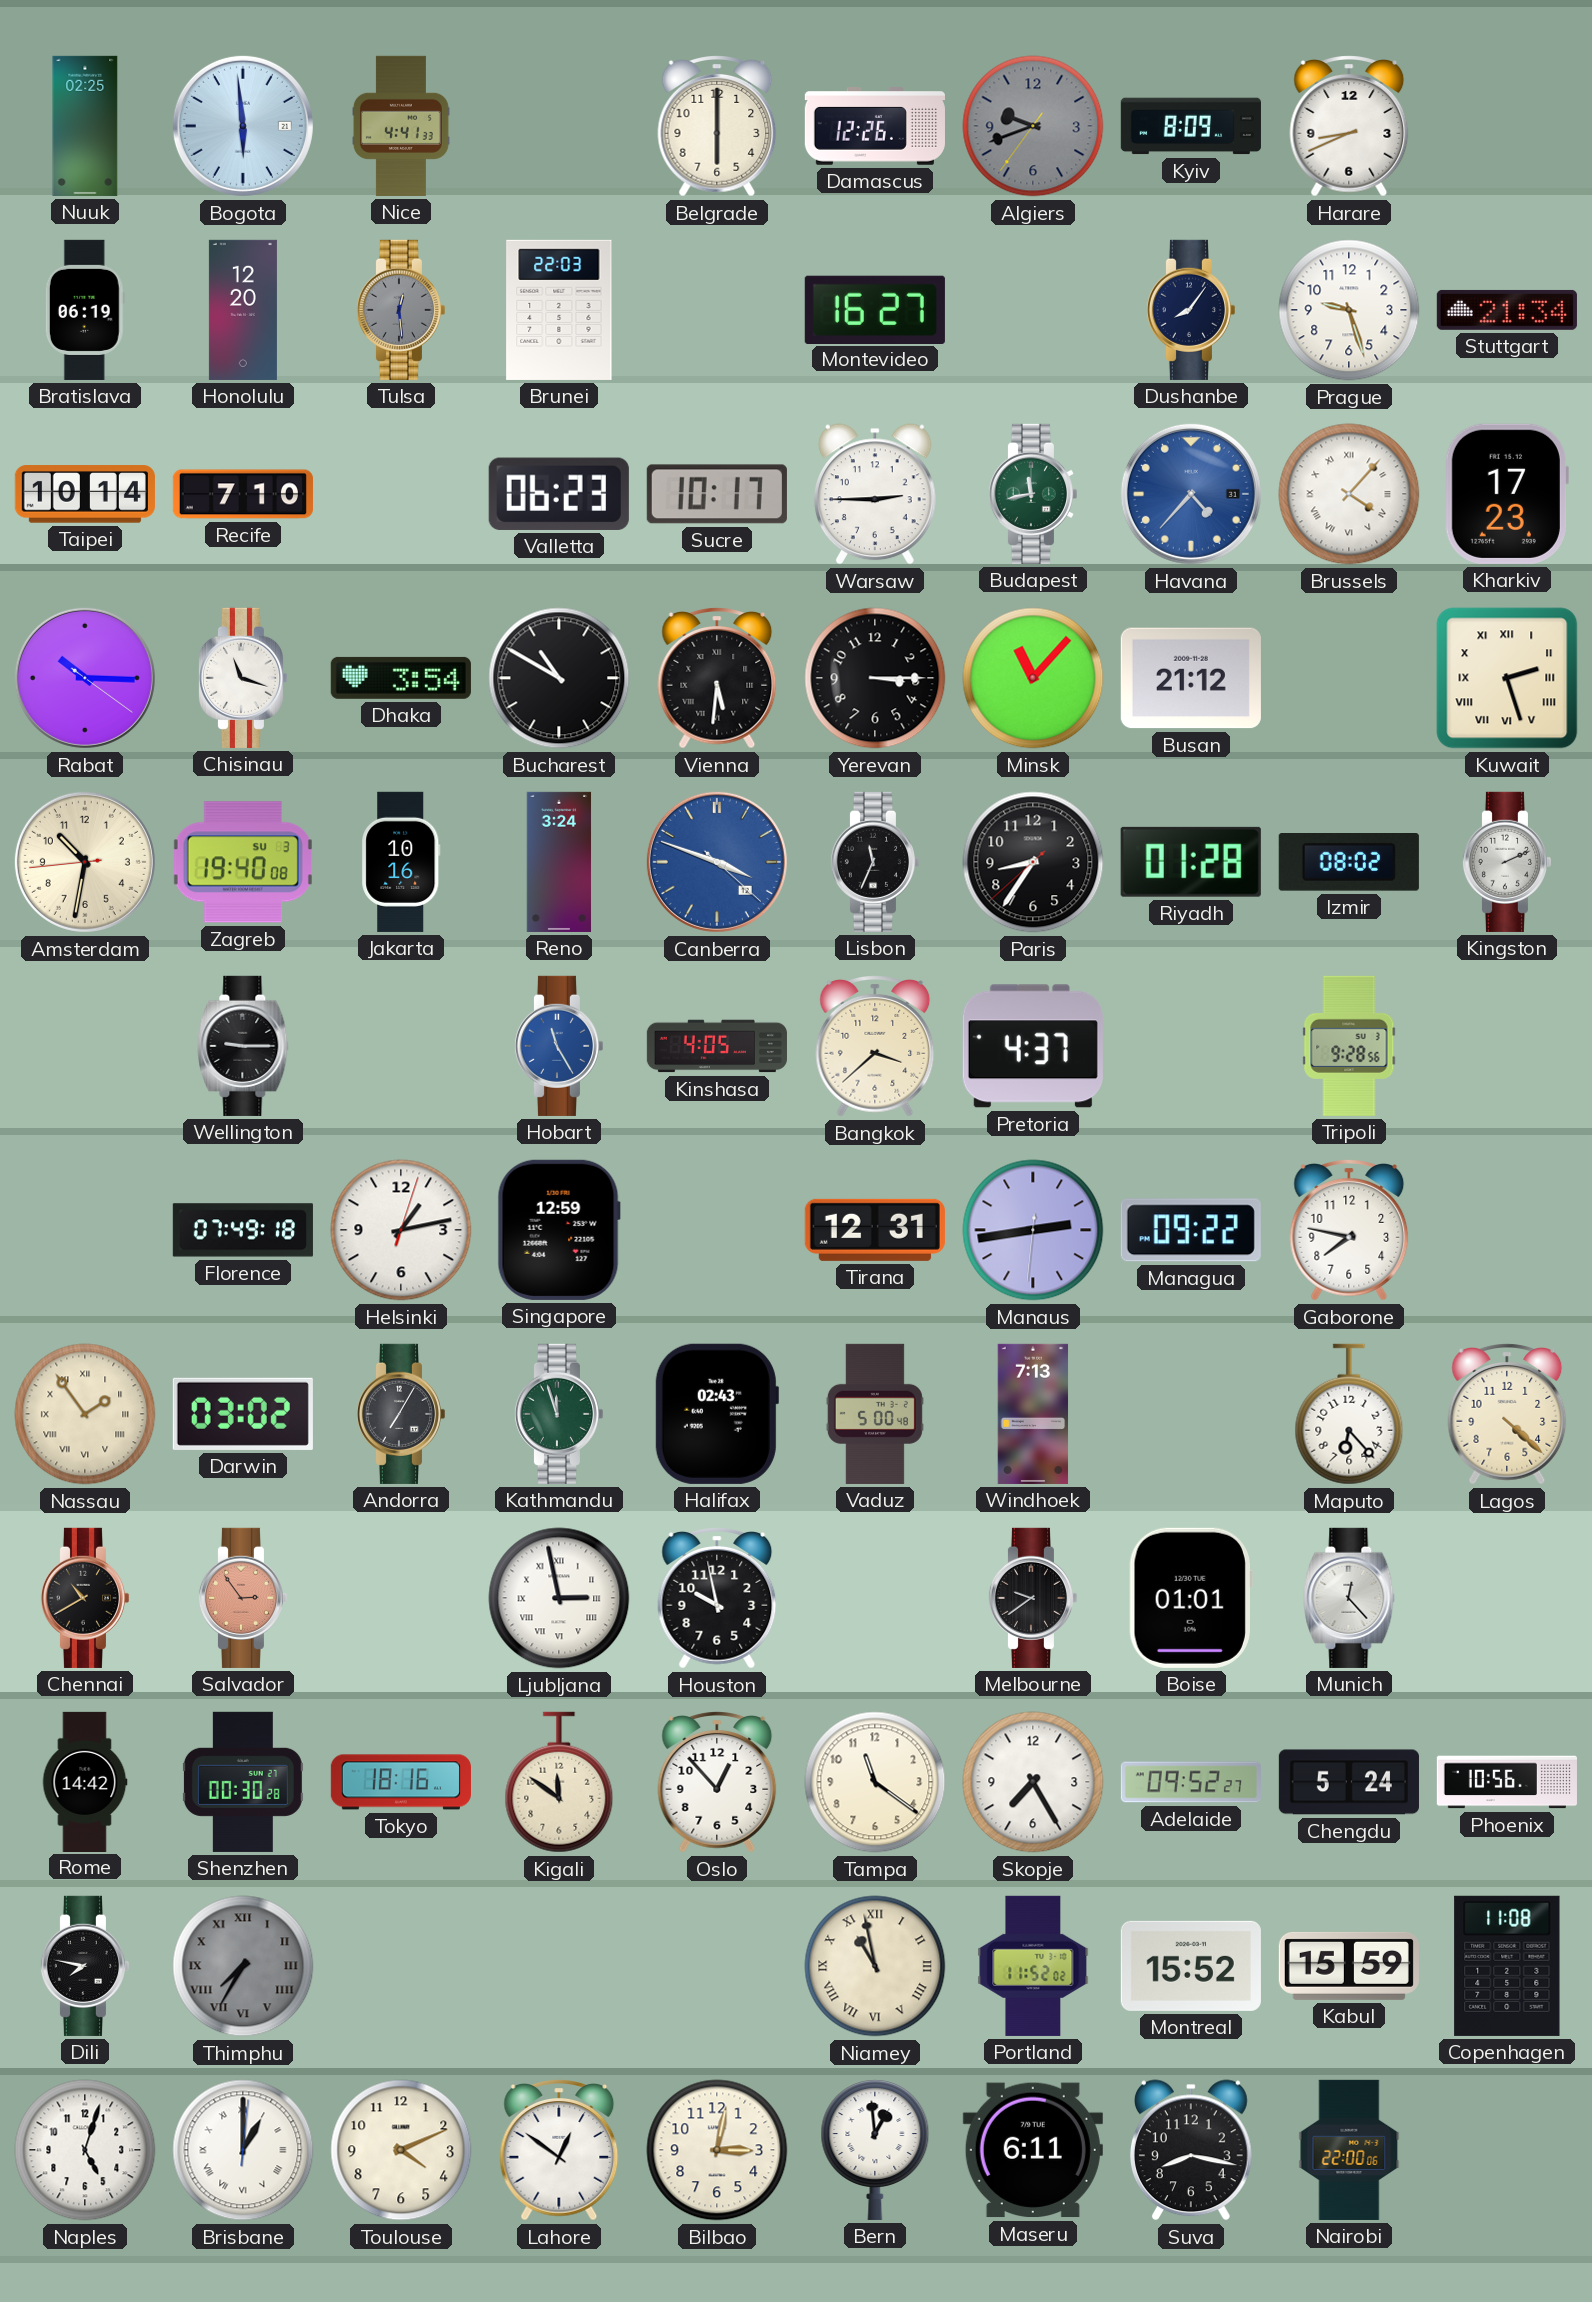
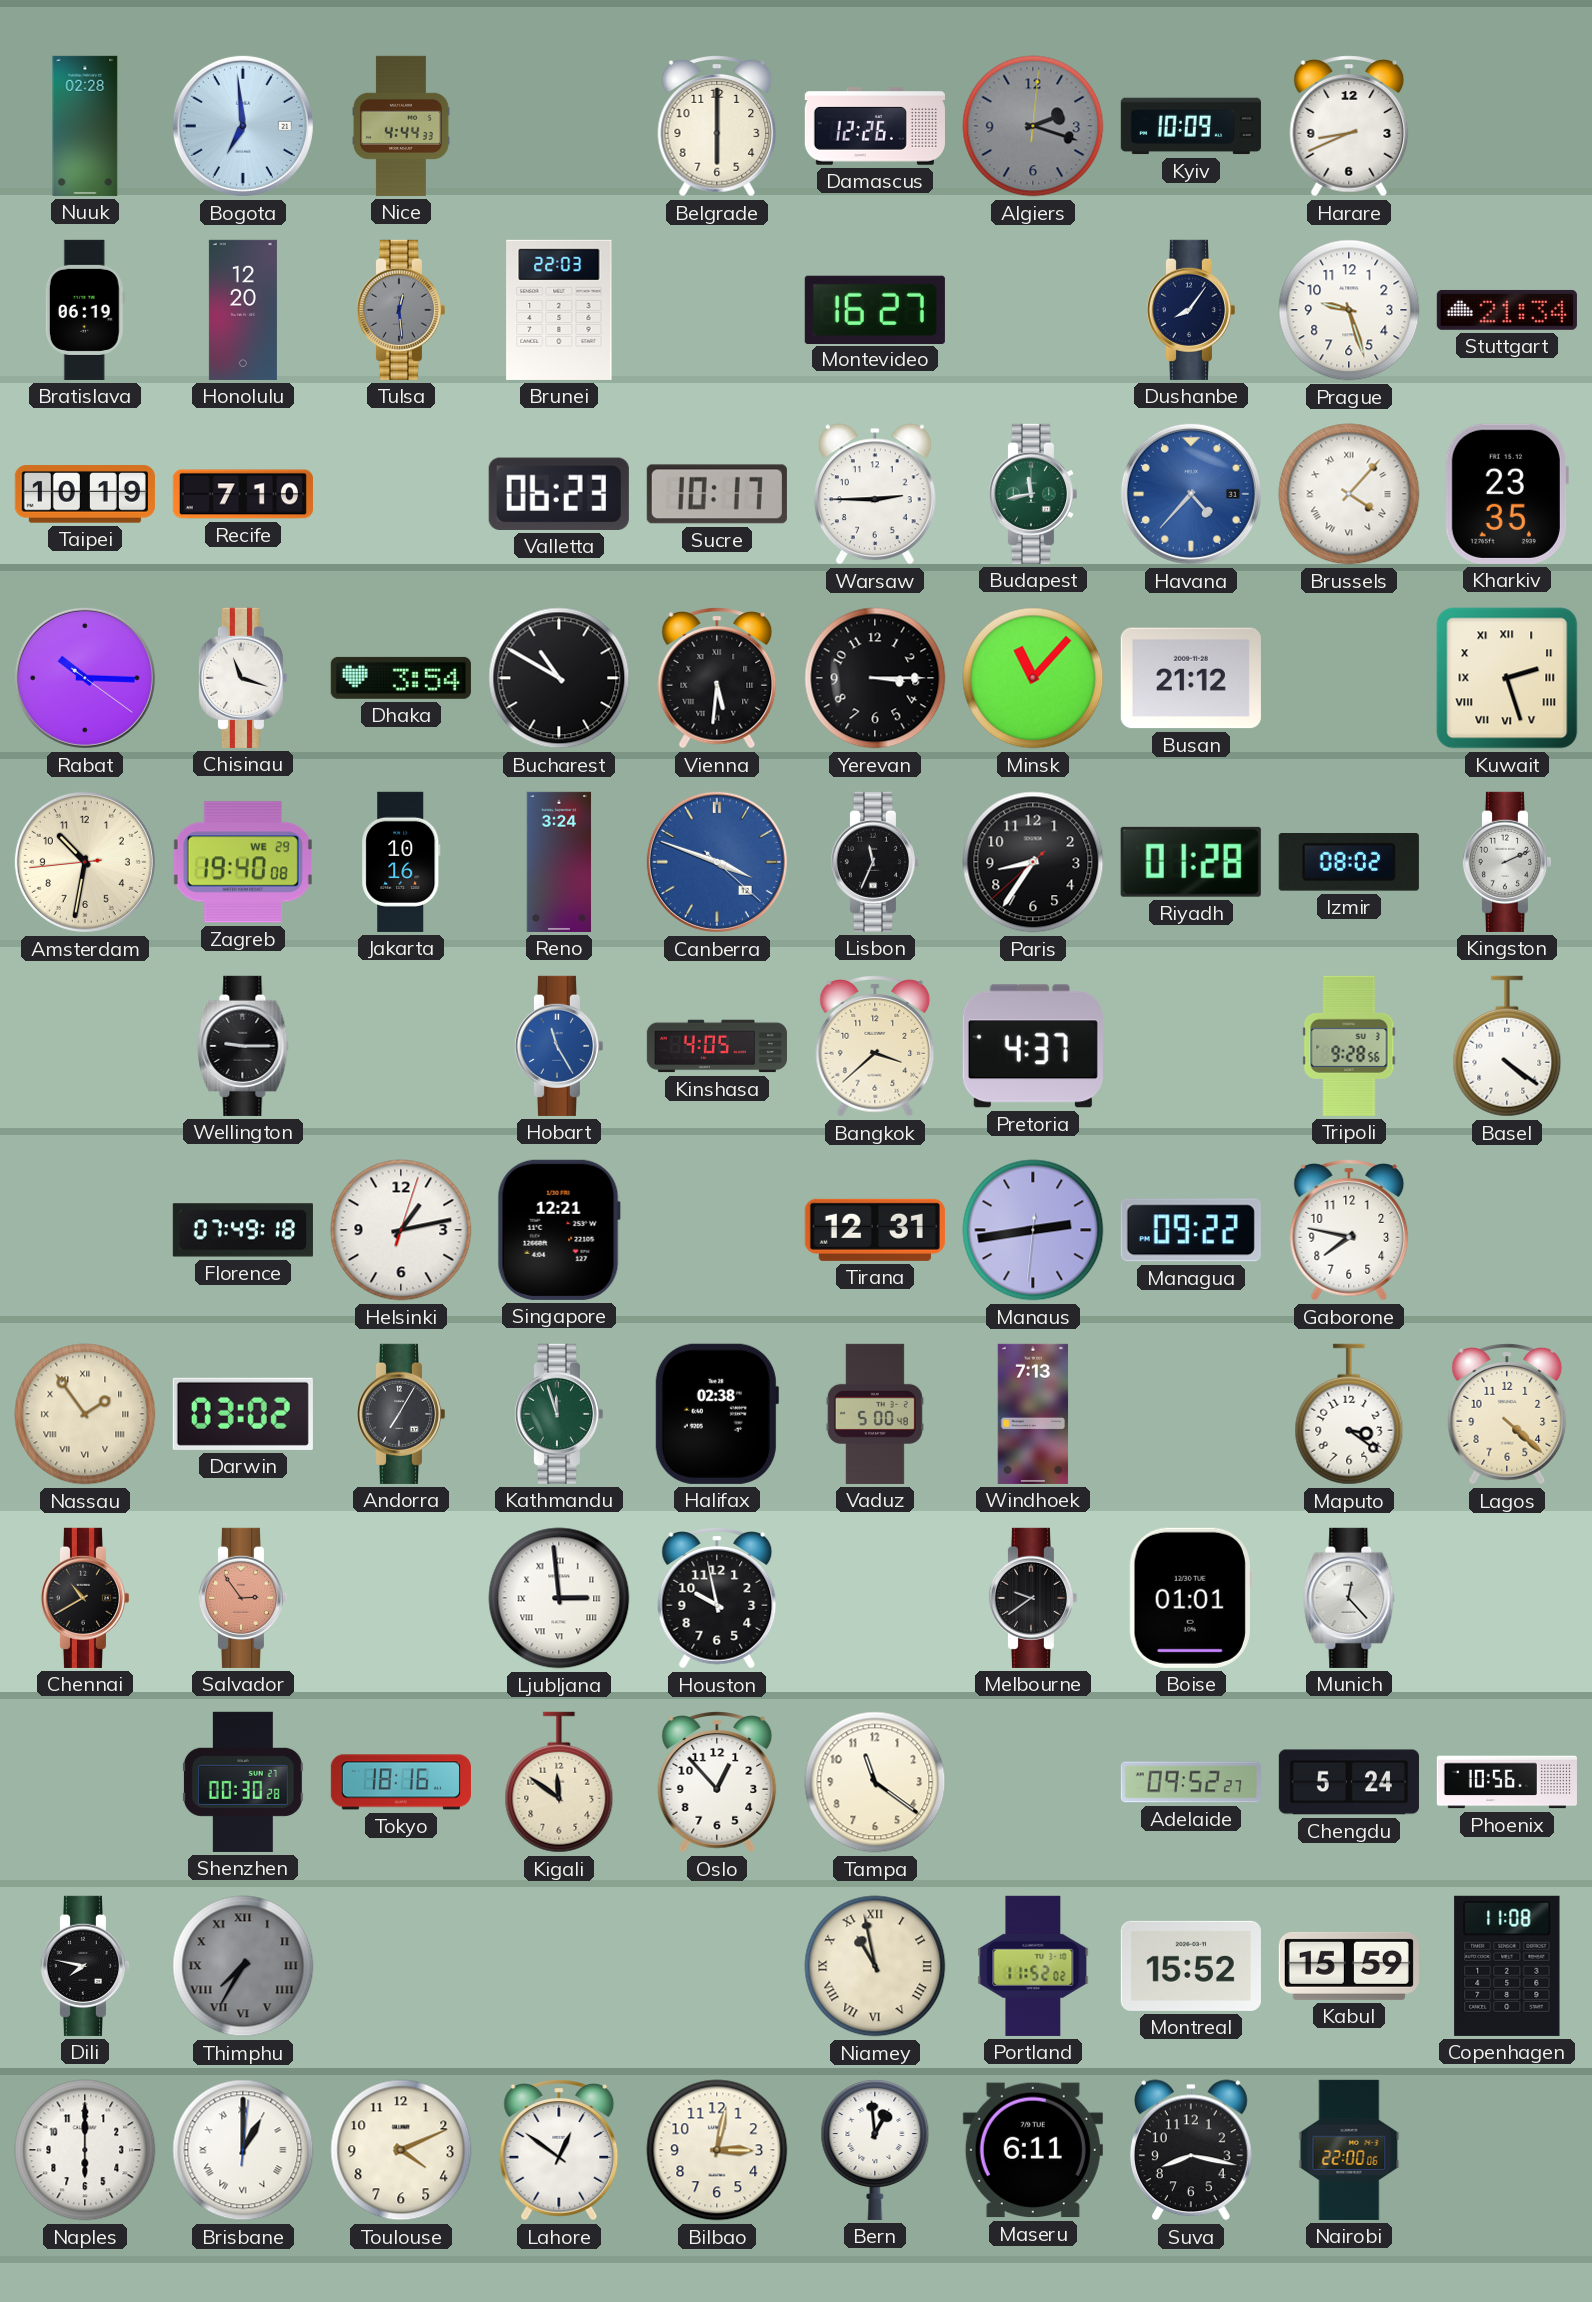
Nuuk: 02:25 -> 02:28 (85, 126)
Bogota: 5:59 -> 6:59 (243, 126)
Nice: 4:41 -> 4:44 (401, 126)
Algiers: 9:41 -> 2:18 (1033, 126)
Kyiv: 8:09 -> 10:09 (1191, 126)
Taipei: 10:14 -> 10:19 (85, 494)
Kharkiv: 17:23 -> 23:35 (1506, 494)
Zagreb date: SU 3 -> WE 29 (243, 862)
Basel: none -> 4:21 (1507, 1046)
Singapore: 12:59 -> 12:21 (559, 1230)
Halifax: 02:43 -> 02:38 (716, 1414)
Maputo: 6:23 -> 3:21 (1349, 1414)
Ljubljana: 2:58 -> 2:59 (559, 1598)
Rome: 14:42 -> none (85, 1781)
Skopje: 7:25 -> none (1033, 1782)
Naples: 5:03 -> 6:00 (85, 2150)
